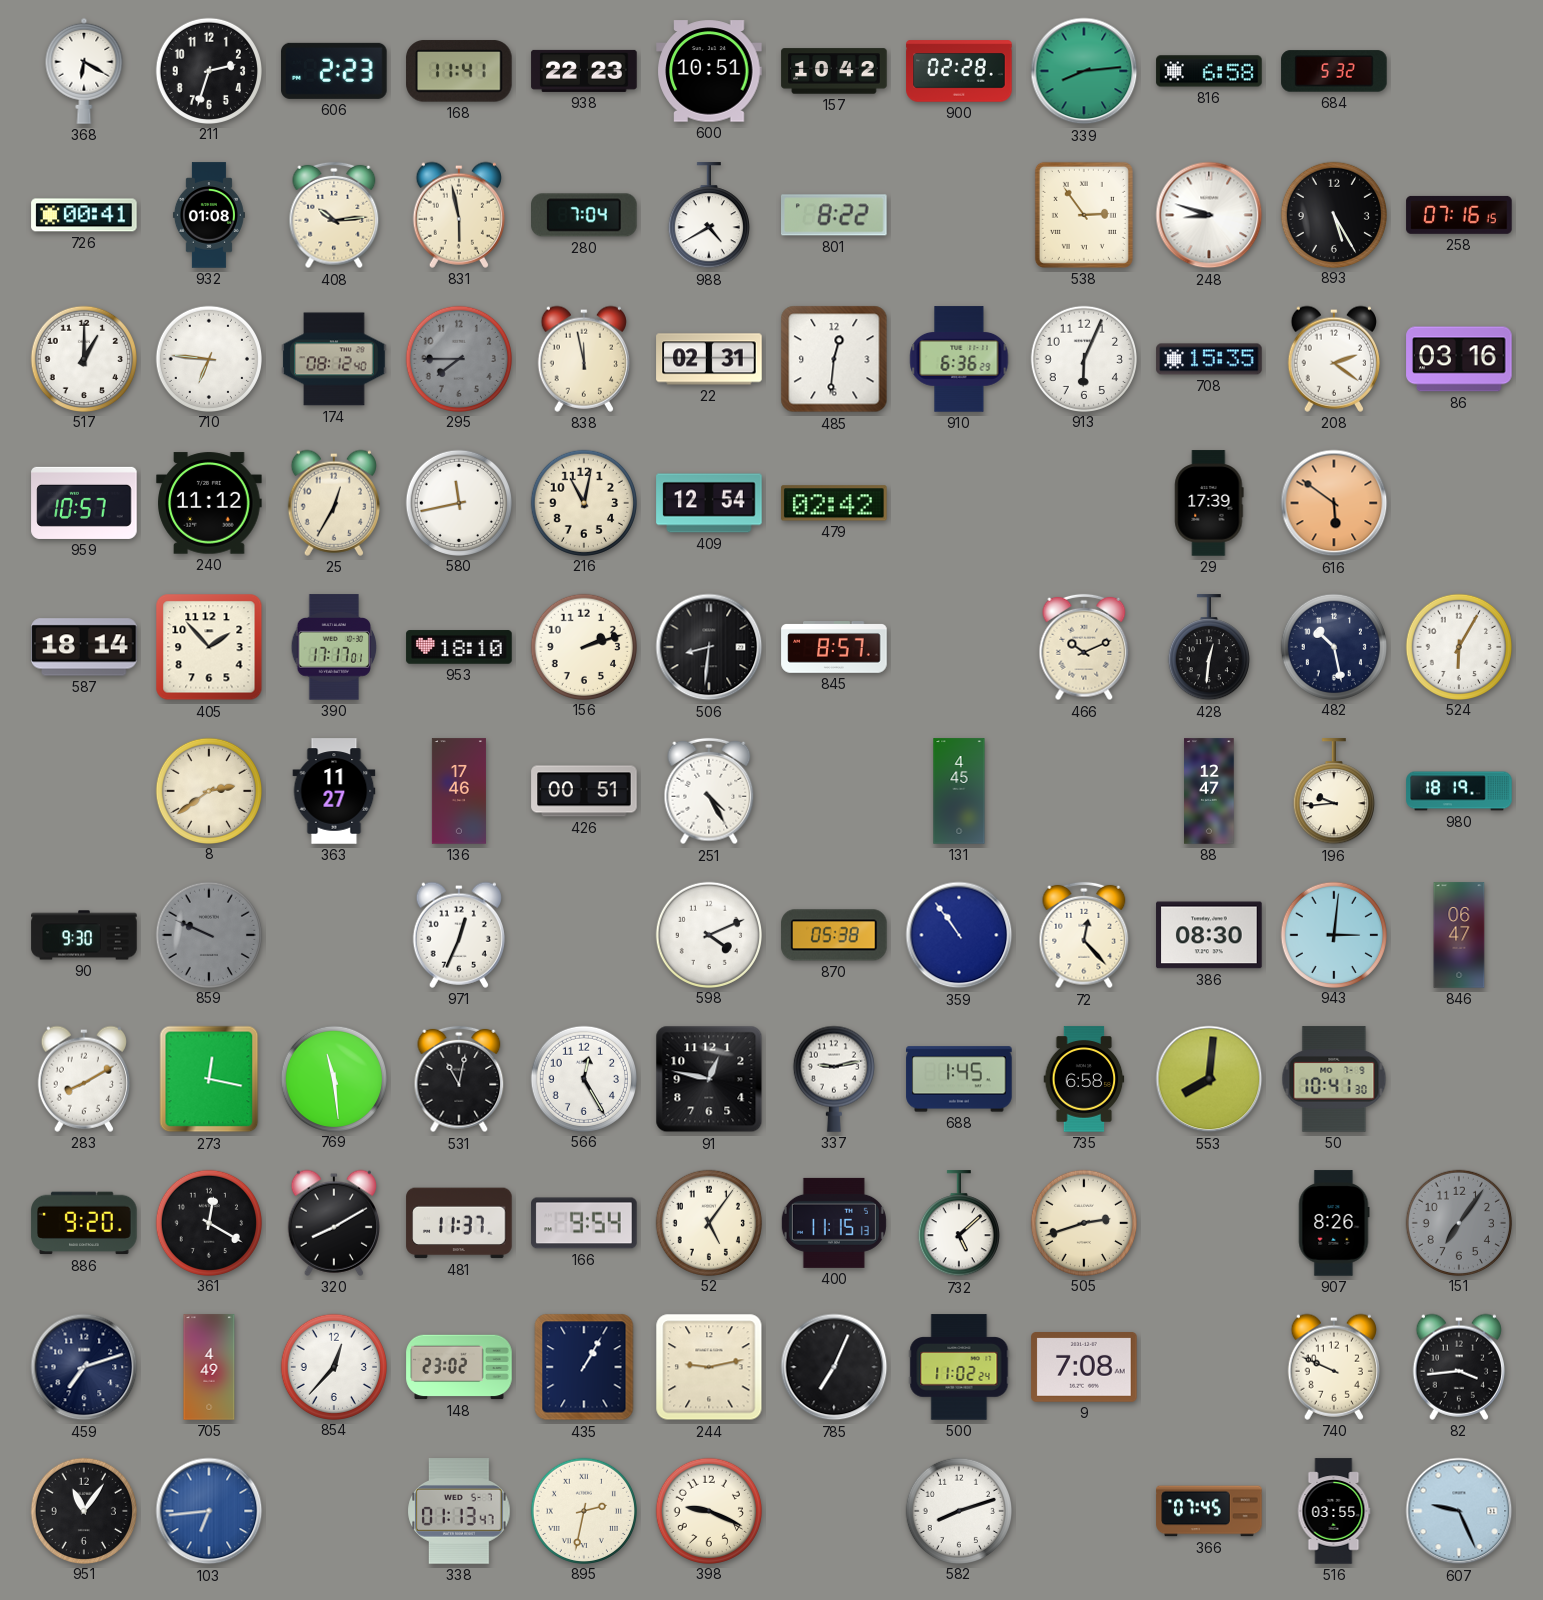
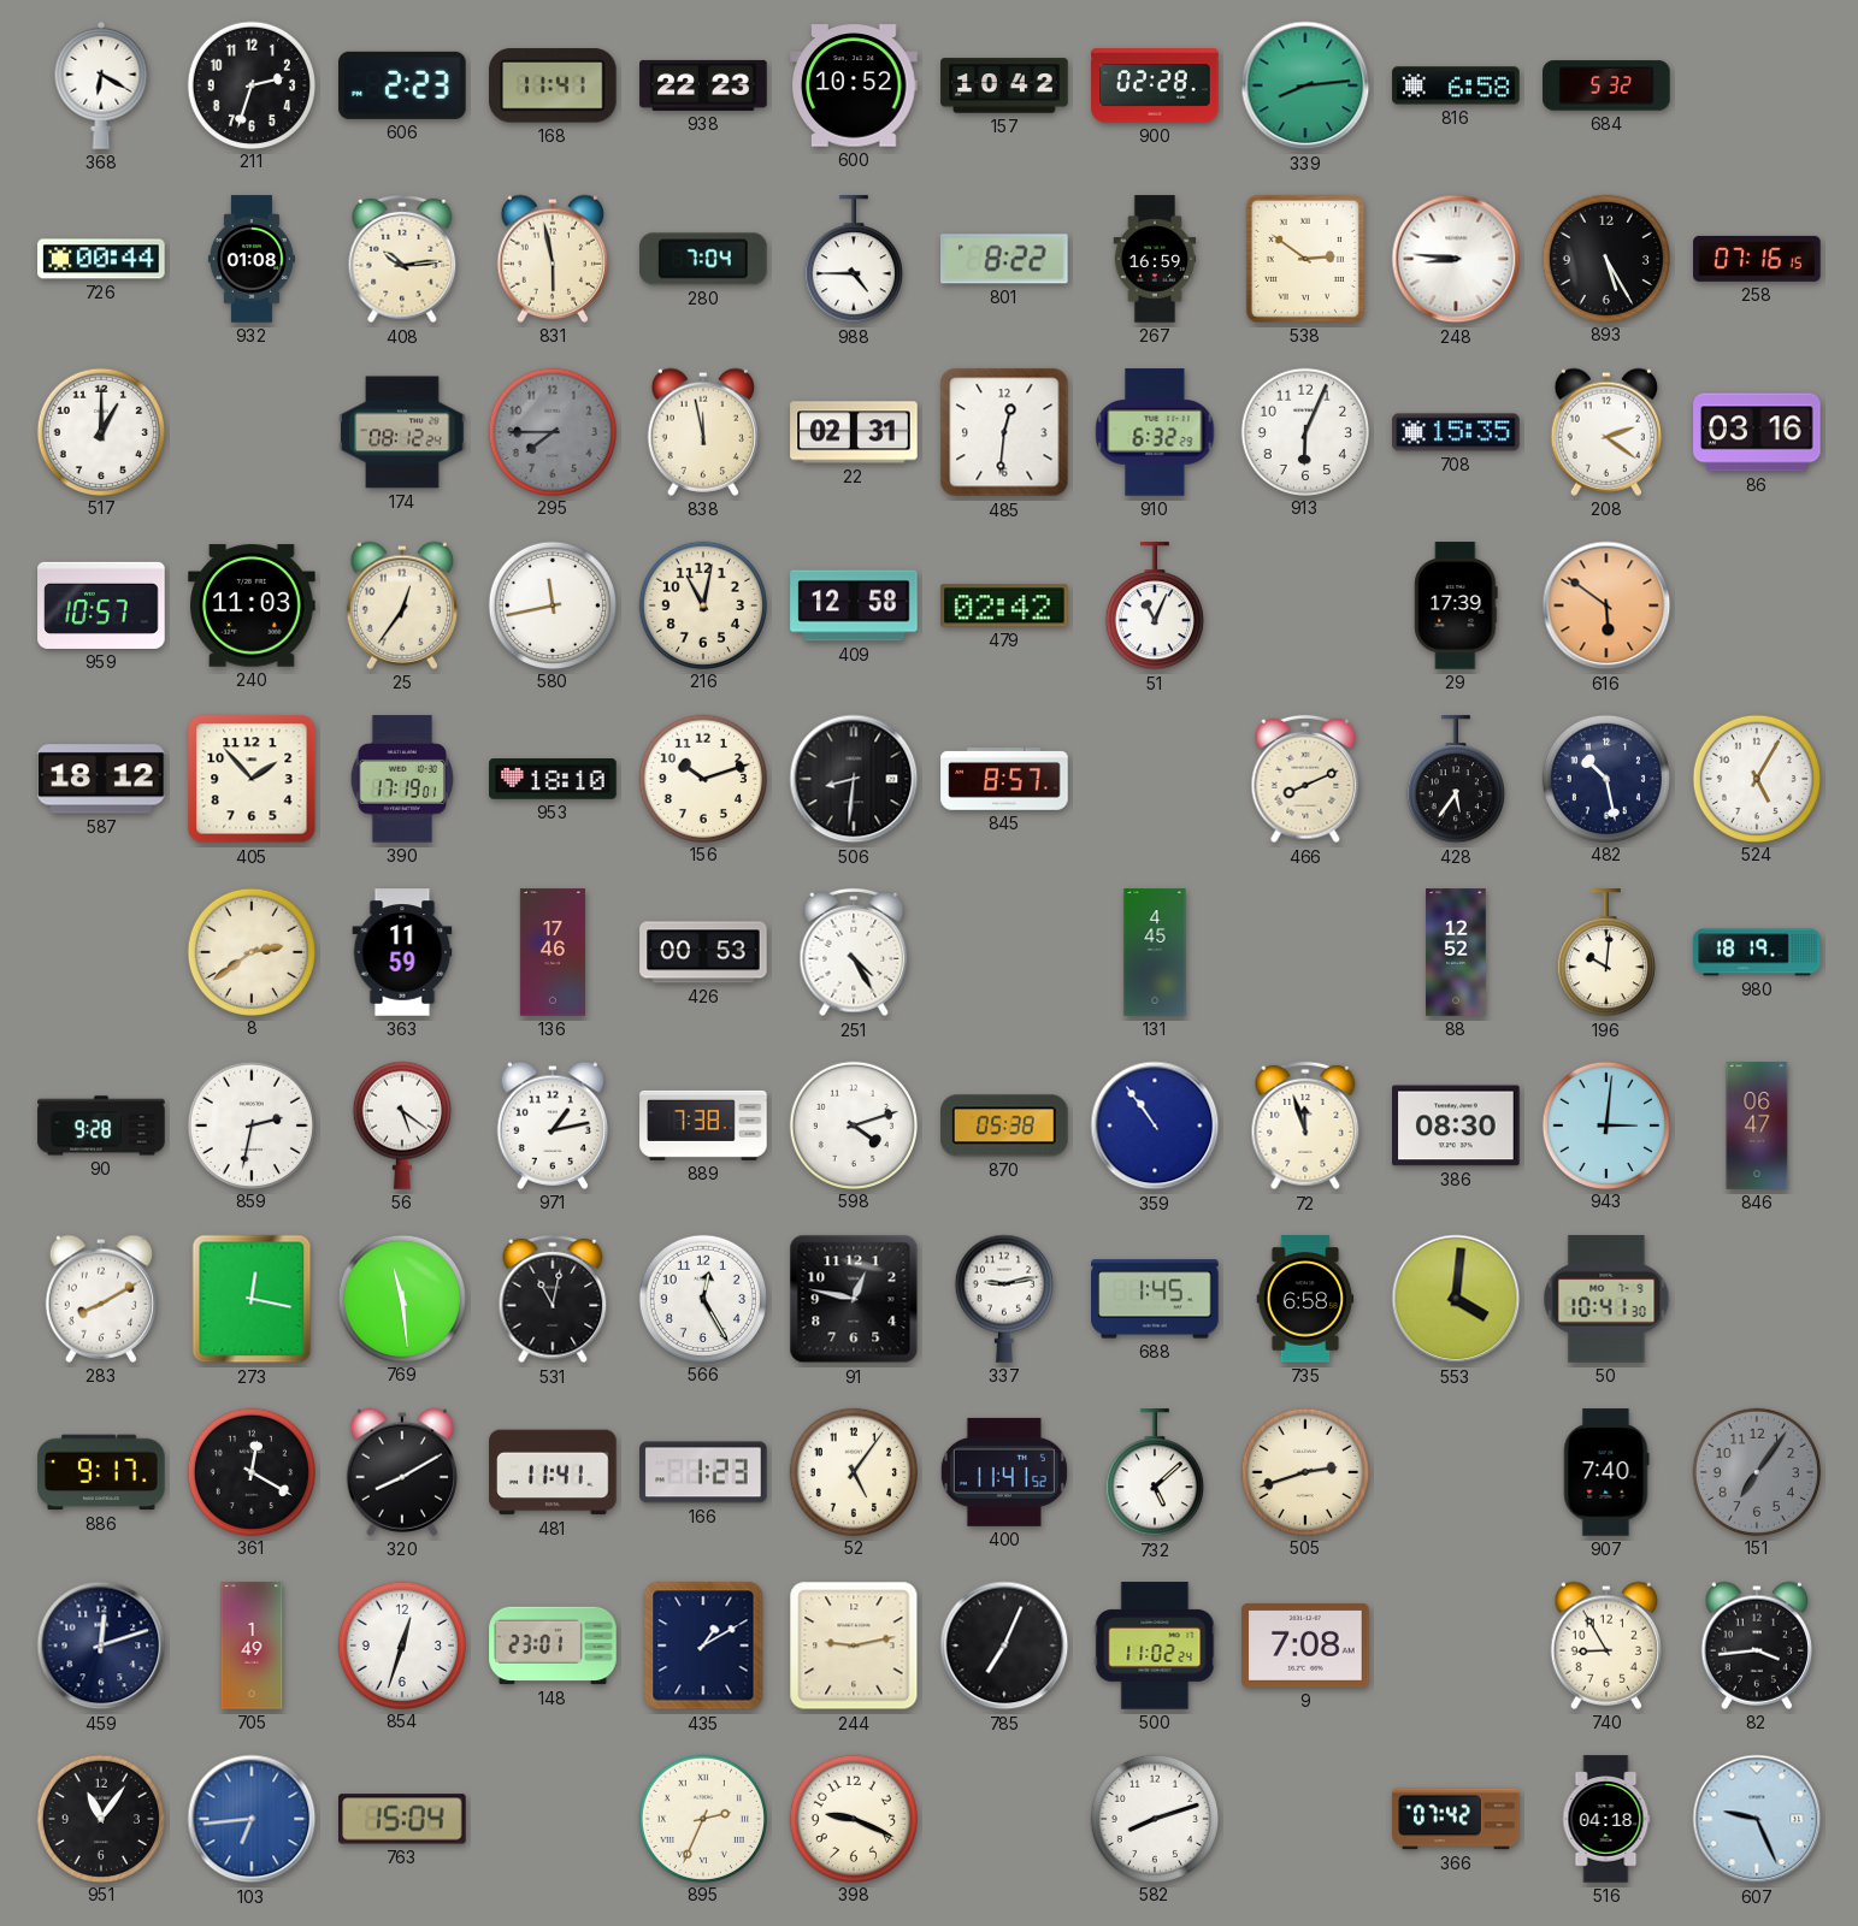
600: 10:51 -> 10:52 (854, 85)
726: 00:41 -> 00:44 (101, 259)
988: 4:40 -> 4:45 (854, 260)
267: none -> 16:59 (1155, 259)
538: 2:54 -> 2:51 (1305, 259)
248: 8:48 -> 8:46 (1456, 259)
710: 6:46 -> none (208, 358)
174: 08:12:40 -> 08:12:24 (402, 432)
910: 6:36 -> 6:32 (1155, 432)
240: 11:12 -> 11:03 (252, 605)
25: 12:35 -> 12:36 (402, 605)
409: 12:54 -> 12:58 (854, 605)
51: none -> 11:04 (1155, 607)
587: 18:14 -> 18:12 (101, 779)
390: 17:17 -> 17:19 (402, 779)
156: 2:12 -> 10:12 (702, 778)
466: 10:11 -> 8:11 (1305, 779)
428: 12:31 -> 5:36 (1456, 780)
524: 6:05 -> 5:05 (1756, 778)
363: 11:27 -> 11:59 (402, 952)
426: 00:51 -> 00:53 (703, 952)
88: 12:47 -> 12:52 (1456, 952)
196: 9:44 -> 10:01 (1606, 953)
90: 9:30 -> 9:28 (101, 1126)
859: 9:49 -> 2:32 (250, 1124)
859 dial: grey -> white (250, 1124)
56: none -> 5:21 (402, 1126)
971: 12:34 -> 1:13 (553, 1126)
889: none -> 7:38 (703, 1126)
598: 4:11 -> 4:12 (853, 1124)
72: 12:23 -> 11:57 (1305, 1126)
553: 8:01 -> 4:01 (1456, 1299)
886: 9:20 -> 9:17 (101, 1472)
481: 11:37 -> 11:41 (553, 1472)
166: 9:54 -> 1:23 (703, 1472)
400: 11:15 -> 11:41 (1004, 1472)
907: 8:26 -> 7:40 (1606, 1472)
459: 7:12 -> 12:12 (101, 1646)
705: 4:49 -> 1:49 (252, 1646)
854: 12:37 -> 12:33 (401, 1644)
148: 23:02 -> 23:01 (553, 1646)
435: 1:05 -> 1:10 (703, 1646)
740: 9:49 -> 8:55 (1606, 1646)
763: none -> 15:04 (402, 1819)
338: 01:13 -> none (459, 1511)
895: 2:32 -> 2:34 (702, 1818)
366: 07:45 -> 07:42 (1456, 1819)
516: 03:55 -> 04:18 (1606, 1819)
